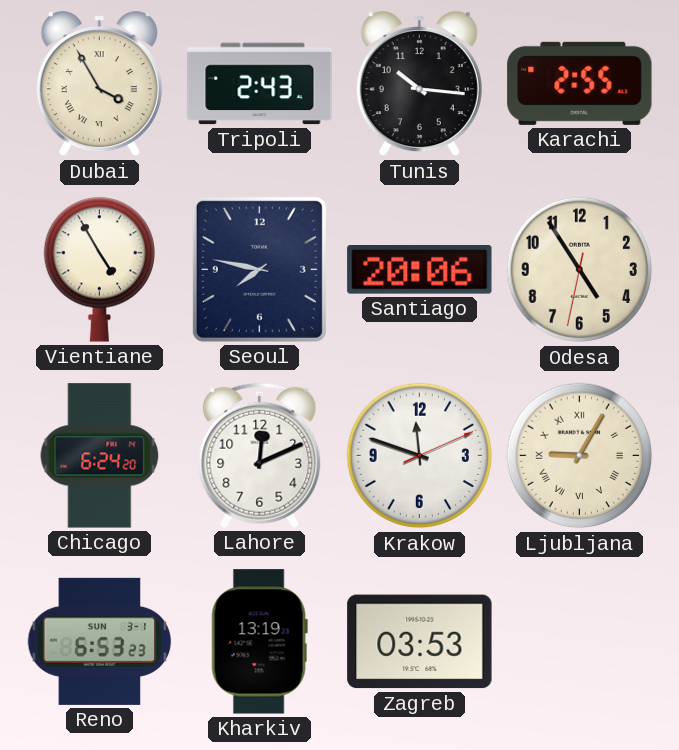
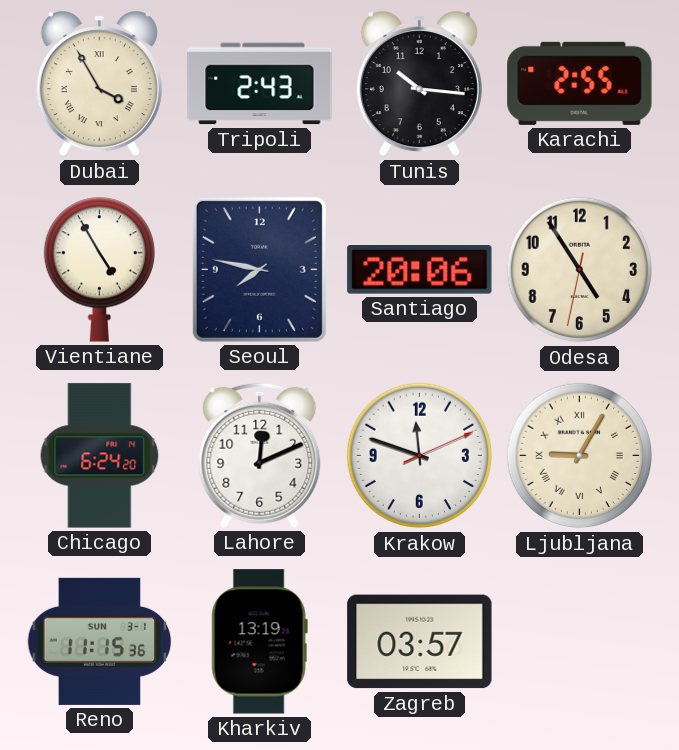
Reno: 6:53 -> 11:15 (100, 641)
Zagreb: 03:53 -> 03:57 (420, 642)
